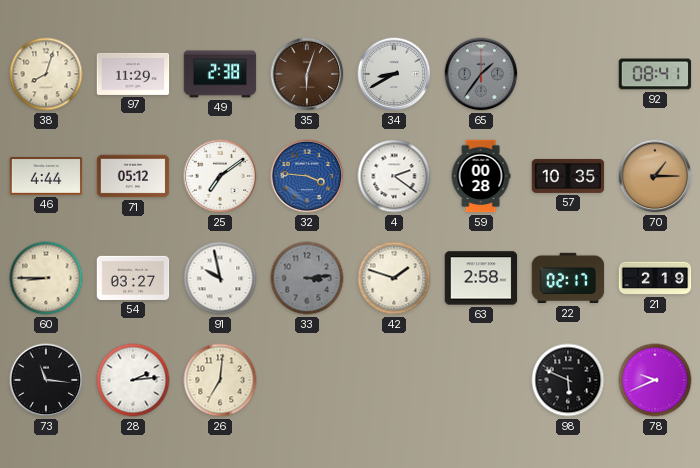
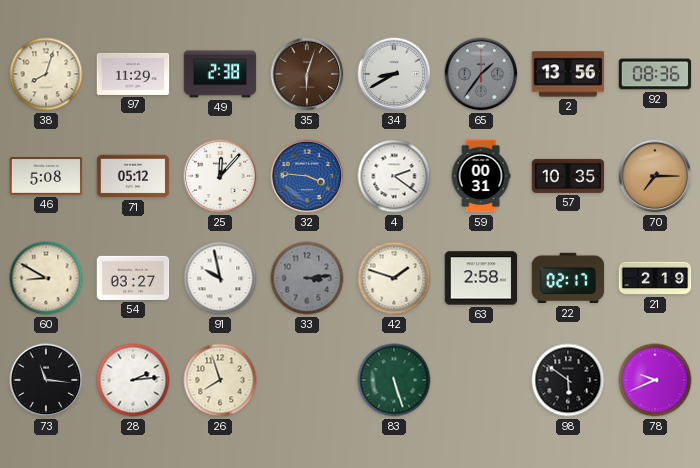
2: none -> 13:56 (568, 74)
92: 08:41 -> 08:36 (655, 74)
46: 4:44 -> 5:08 (46, 176)
25: 7:09 -> 12:07 (220, 176)
59: 00:28 -> 00:31 (481, 176)
70: 1:15 -> 7:15 (655, 176)
60: 8:45 -> 8:50 (46, 278)
26: 7:01 -> 7:57 (220, 380)
83: none -> 5:27 (394, 380)
98: 5:49 -> 5:51 (568, 380)
